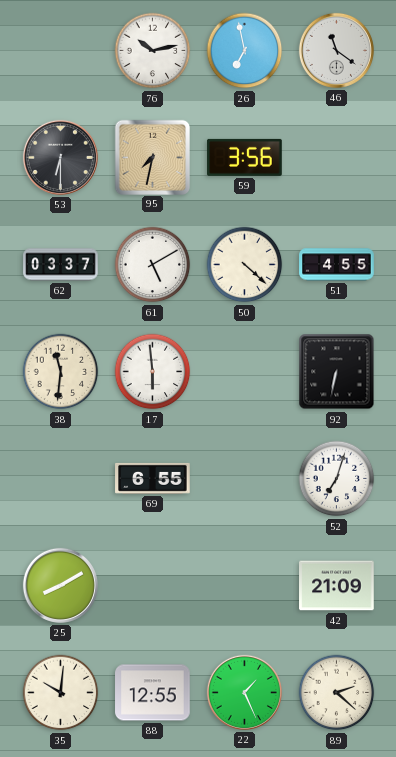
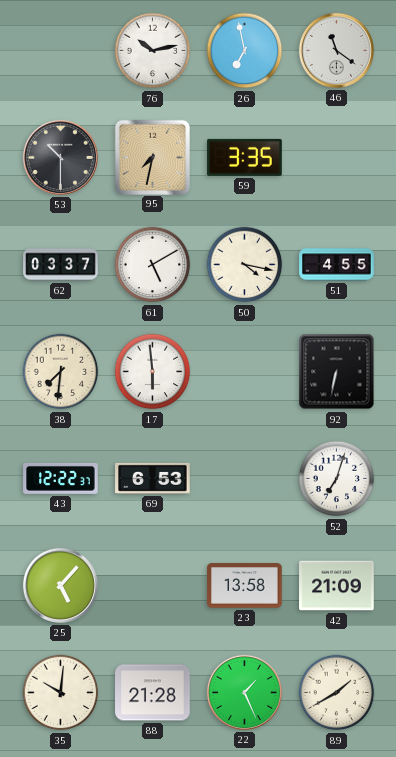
53: 6:30 -> 10:30 (60, 157)
59: 3:56 -> 3:35 (245, 157)
50: 4:22 -> 4:17 (245, 265)
38: 11:31 -> 7:31 (61, 372)
43: none -> 12:22 (61, 478)
69: 6:55 -> 6:53 (153, 478)
25: 8:10 -> 5:07 (60, 585)
23: none -> 13:58 (245, 586)
88: 12:55 -> 21:28 (153, 693)
89: 2:22 -> 1:40 (337, 693)
